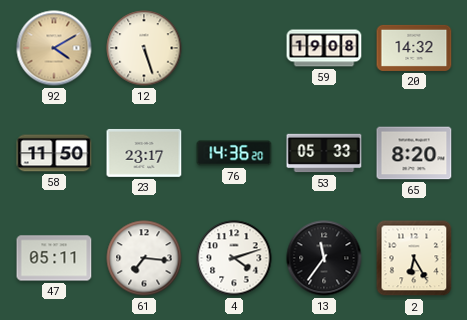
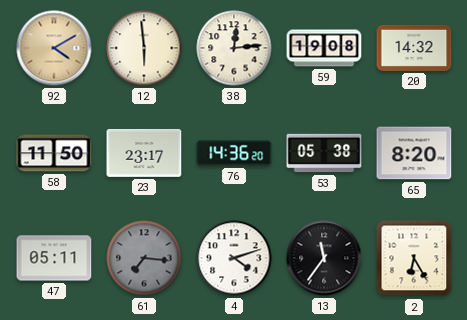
12: 5:27 -> 5:59 (144, 48)
38: none -> 12:14 (234, 48)
53: 05:33 -> 05:38 (324, 153)
61 dial: white -> grey (144, 258)
